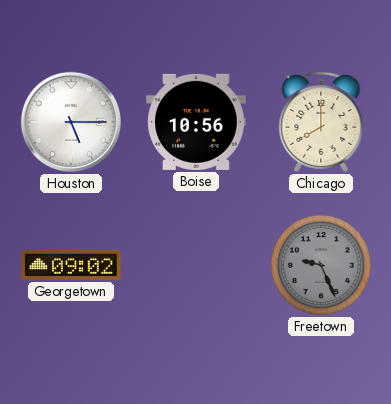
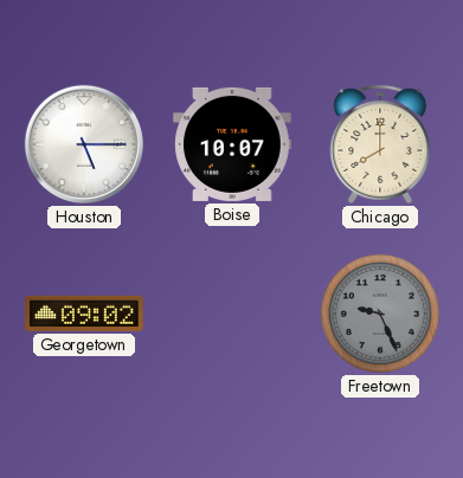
Boise: 10:56 -> 10:07 (232, 144)
